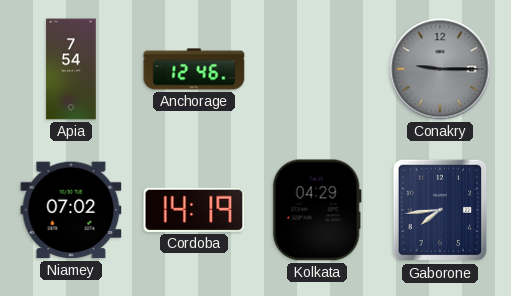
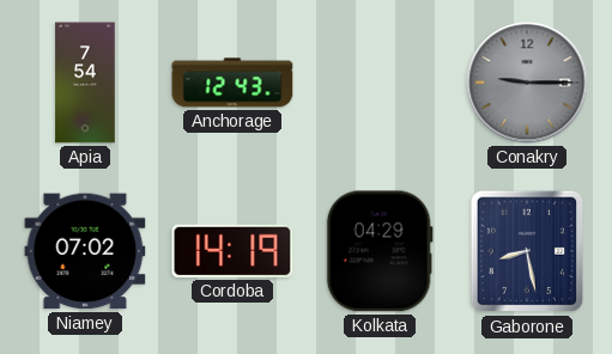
Anchorage: 12:46 -> 12:43 (232, 83)
Gaborone: 7:44 -> 8:28 (527, 251)
